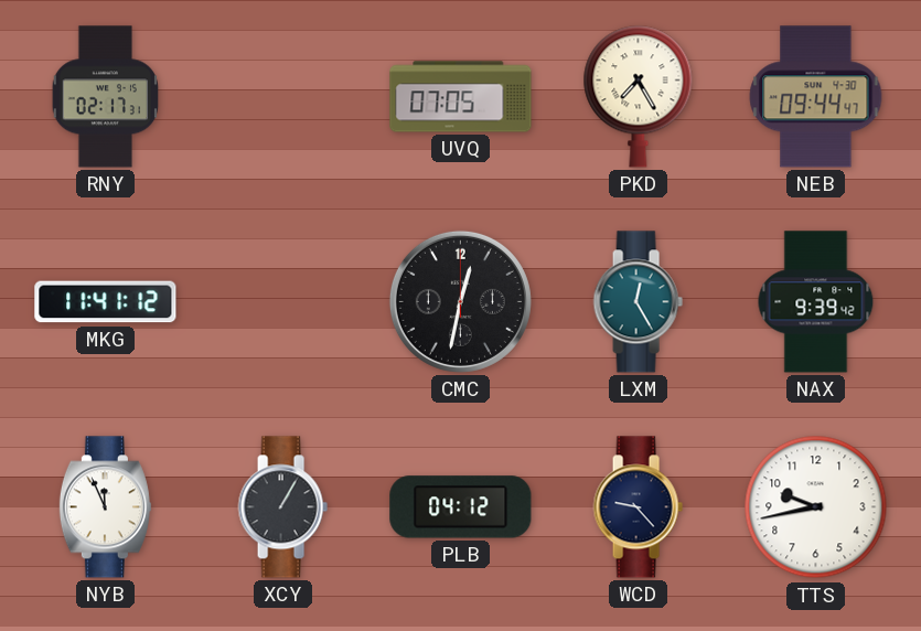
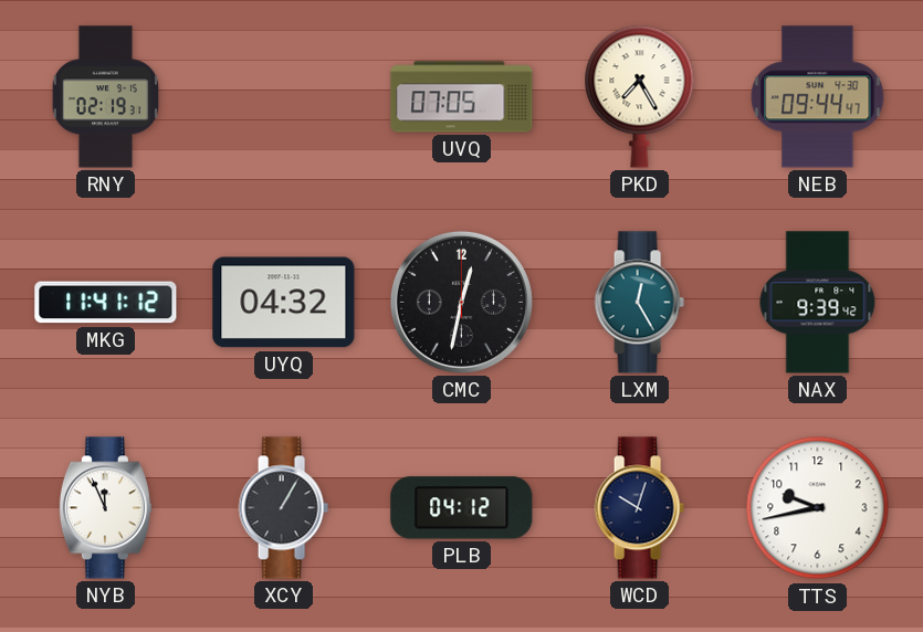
RNY: 02:17 -> 02:19 (105, 97)
UYQ: none -> 04:32 (284, 303)
WCD: 9:23 -> 10:03 (639, 508)
